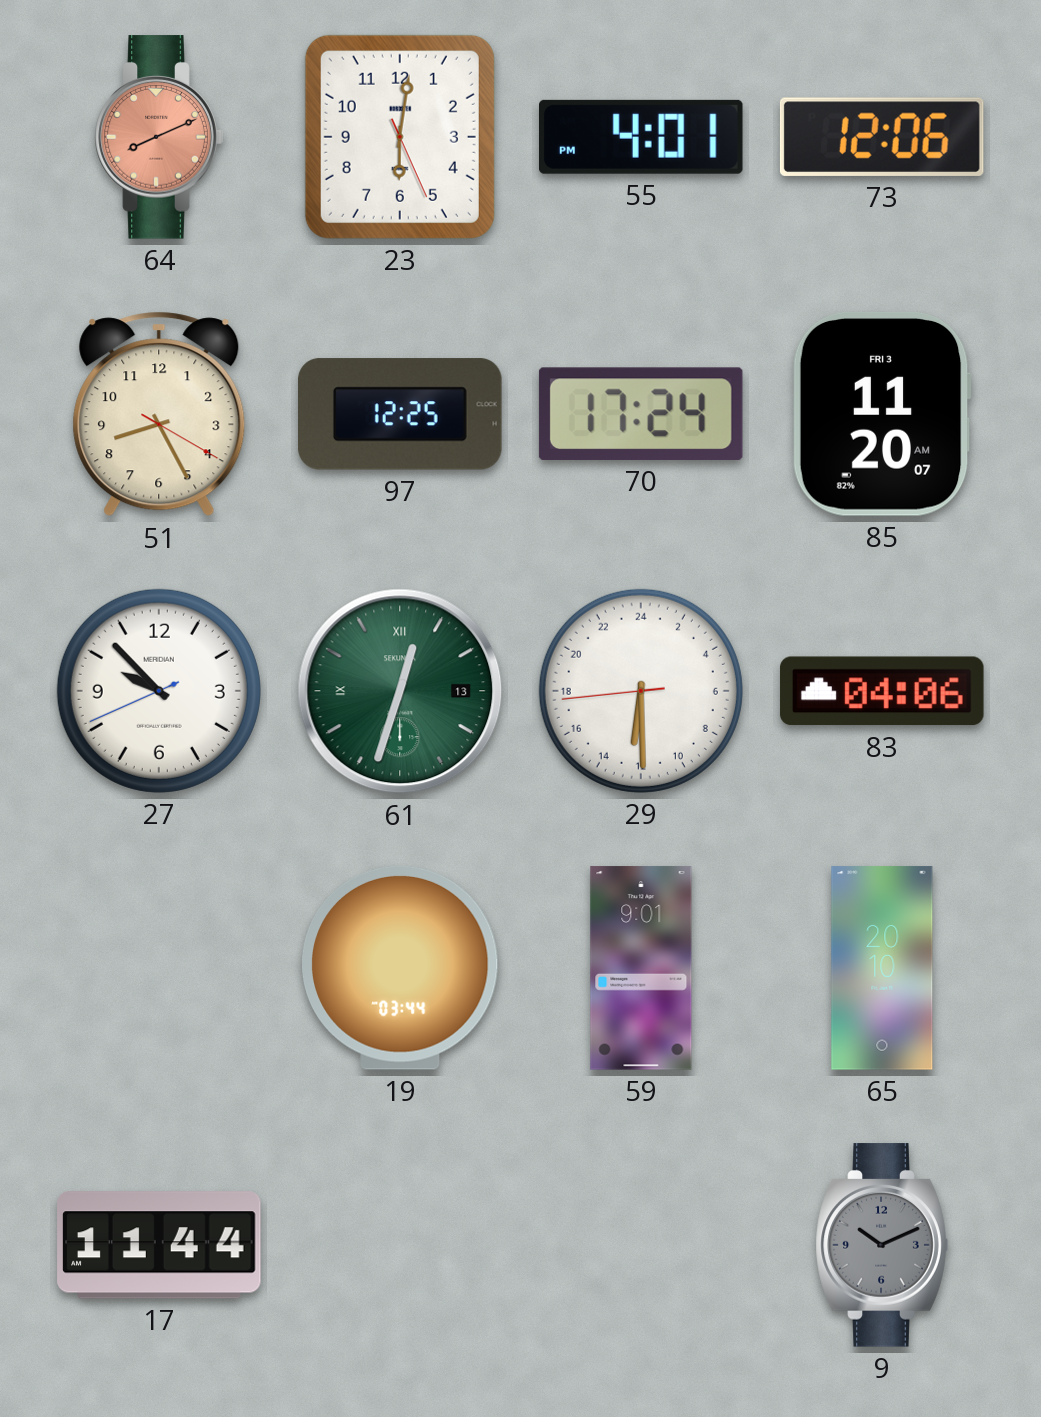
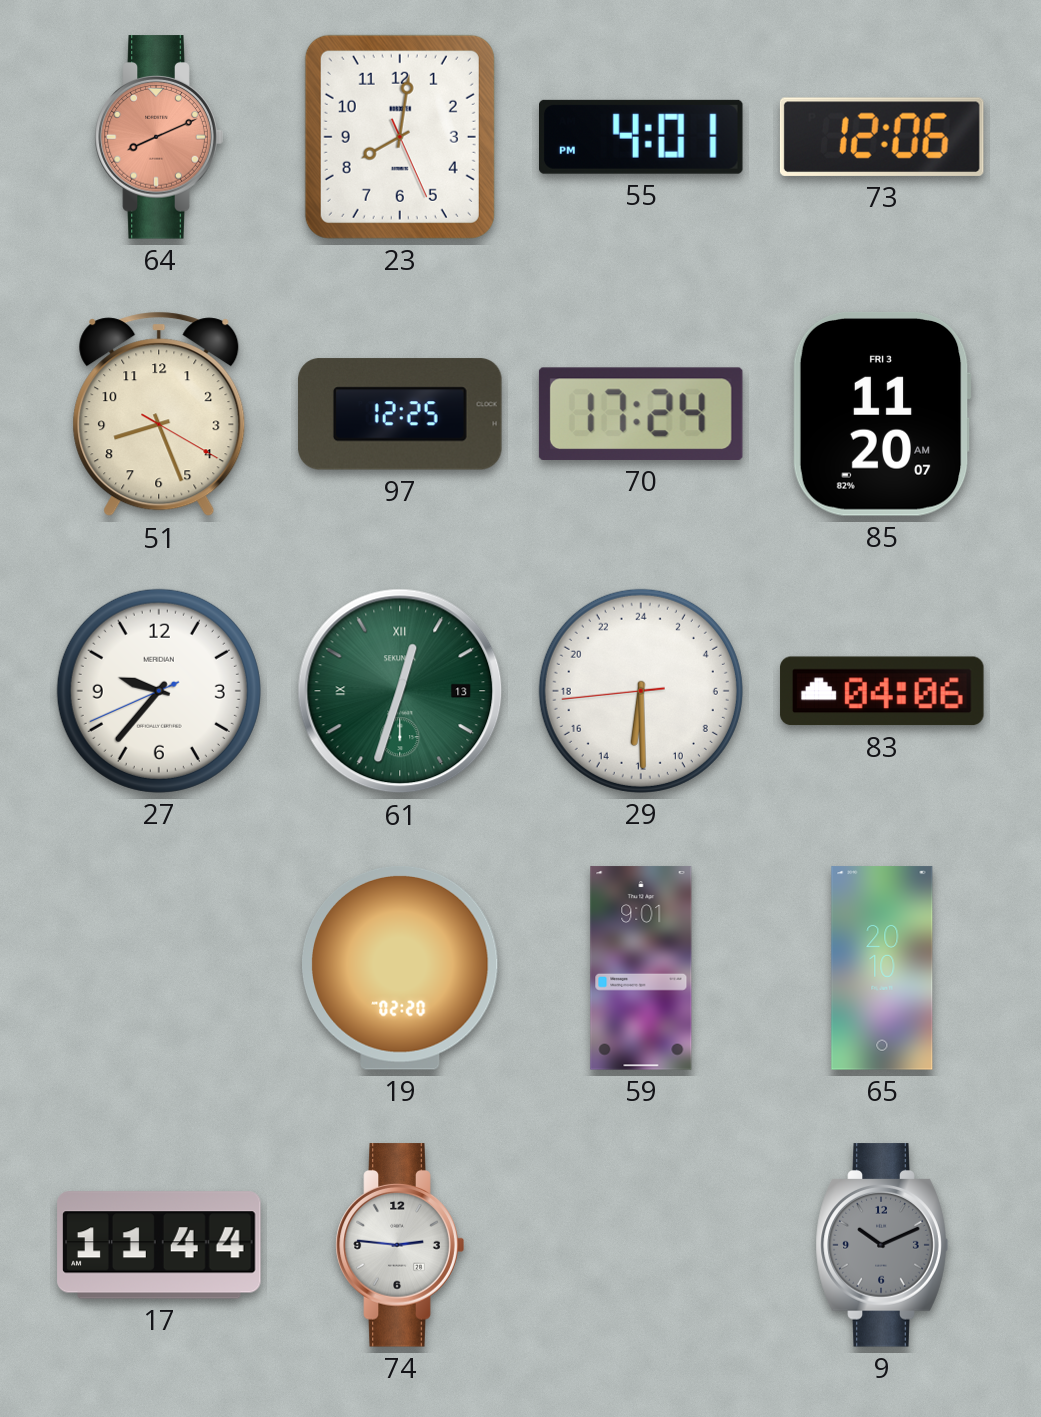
23: 6:01 -> 8:01 (400, 137)
51: 8:25 -> 8:26 (159, 414)
27: 9:52 -> 9:36 (159, 691)
19: 03:44 -> 02:20 (400, 968)
74: none -> 2:46 (400, 1245)
